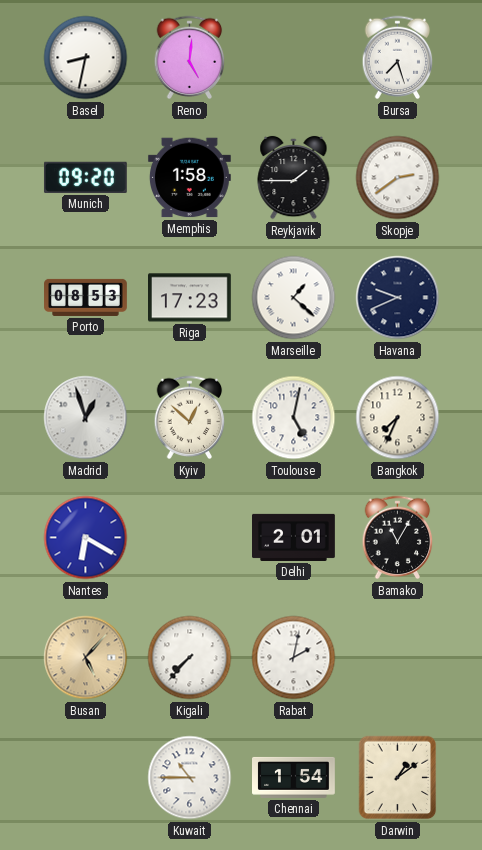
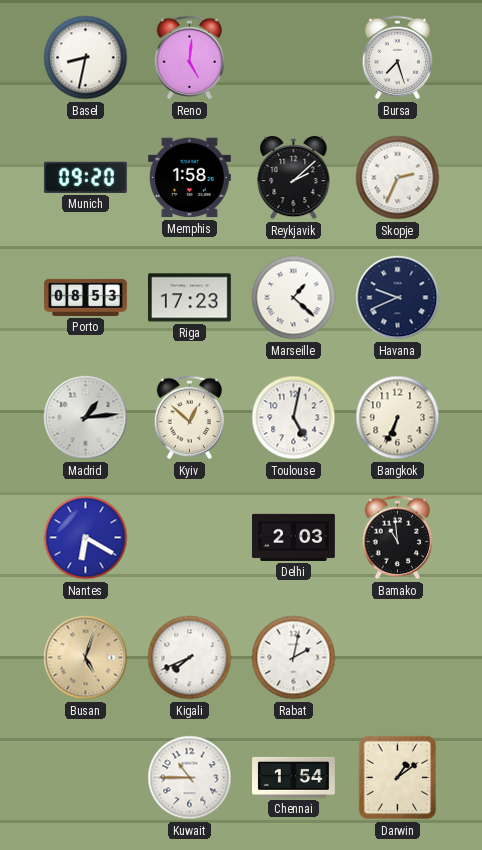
Reykjavik: 1:45 -> 2:08 (294, 178)
Skopje: 2:39 -> 2:34 (398, 178)
Madrid: 12:57 -> 1:14 (86, 418)
Bangkok: 7:34 -> 6:34 (398, 418)
Delhi: 2:01 -> 2:03 (294, 537)
Bamako: 11:05 -> 10:59 (398, 538)
Busan: 5:07 -> 5:03 (86, 658)
Kigali: 7:37 -> 7:41 (190, 658)
